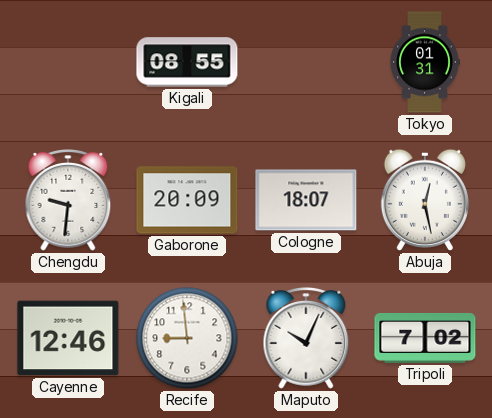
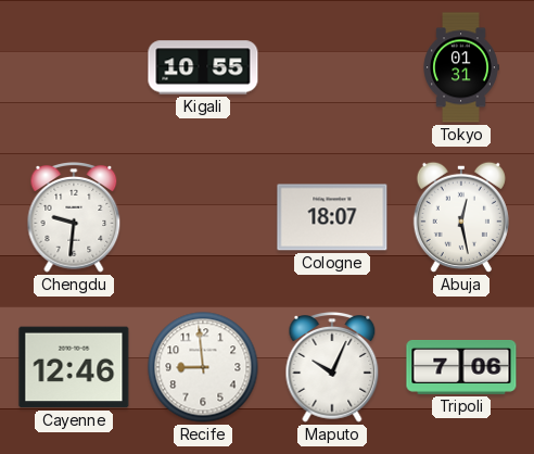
Kigali: 08:55 -> 10:55 (203, 67)
Gaborone: 20:09 -> none (187, 200)
Tripoli: 7:02 -> 7:06 (461, 367)
